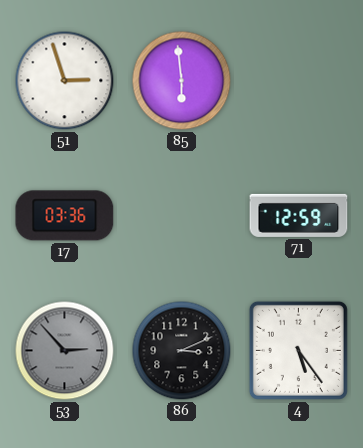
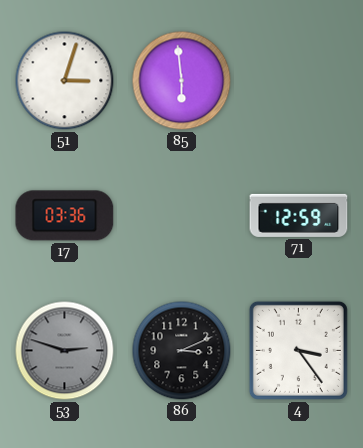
51: 2:57 -> 3:03 (65, 81)
53: 2:53 -> 2:48 (65, 351)
4: 5:24 -> 3:24 (298, 350)
